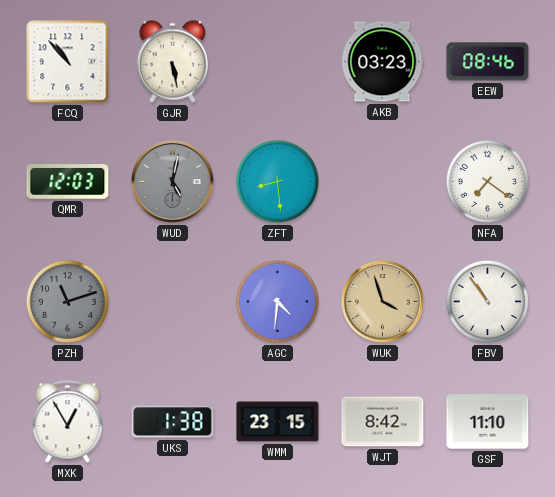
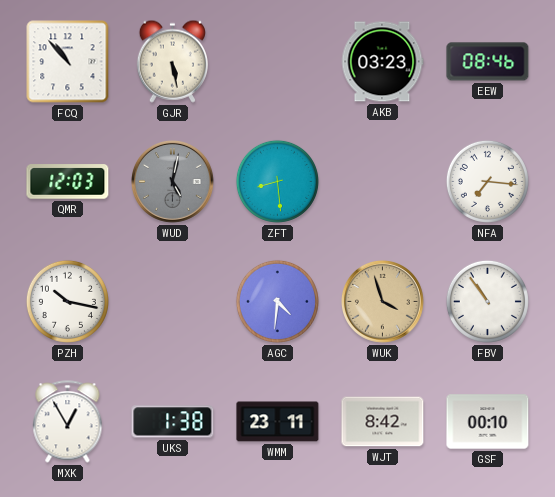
NFA: 7:21 -> 7:16 (487, 181)
PZH: 11:12 -> 10:17 (67, 301)
PZH dial: grey -> white (67, 301)
WMM: 23:15 -> 23:11 (278, 422)
GSF: 11:10 -> 00:10 (488, 422)
